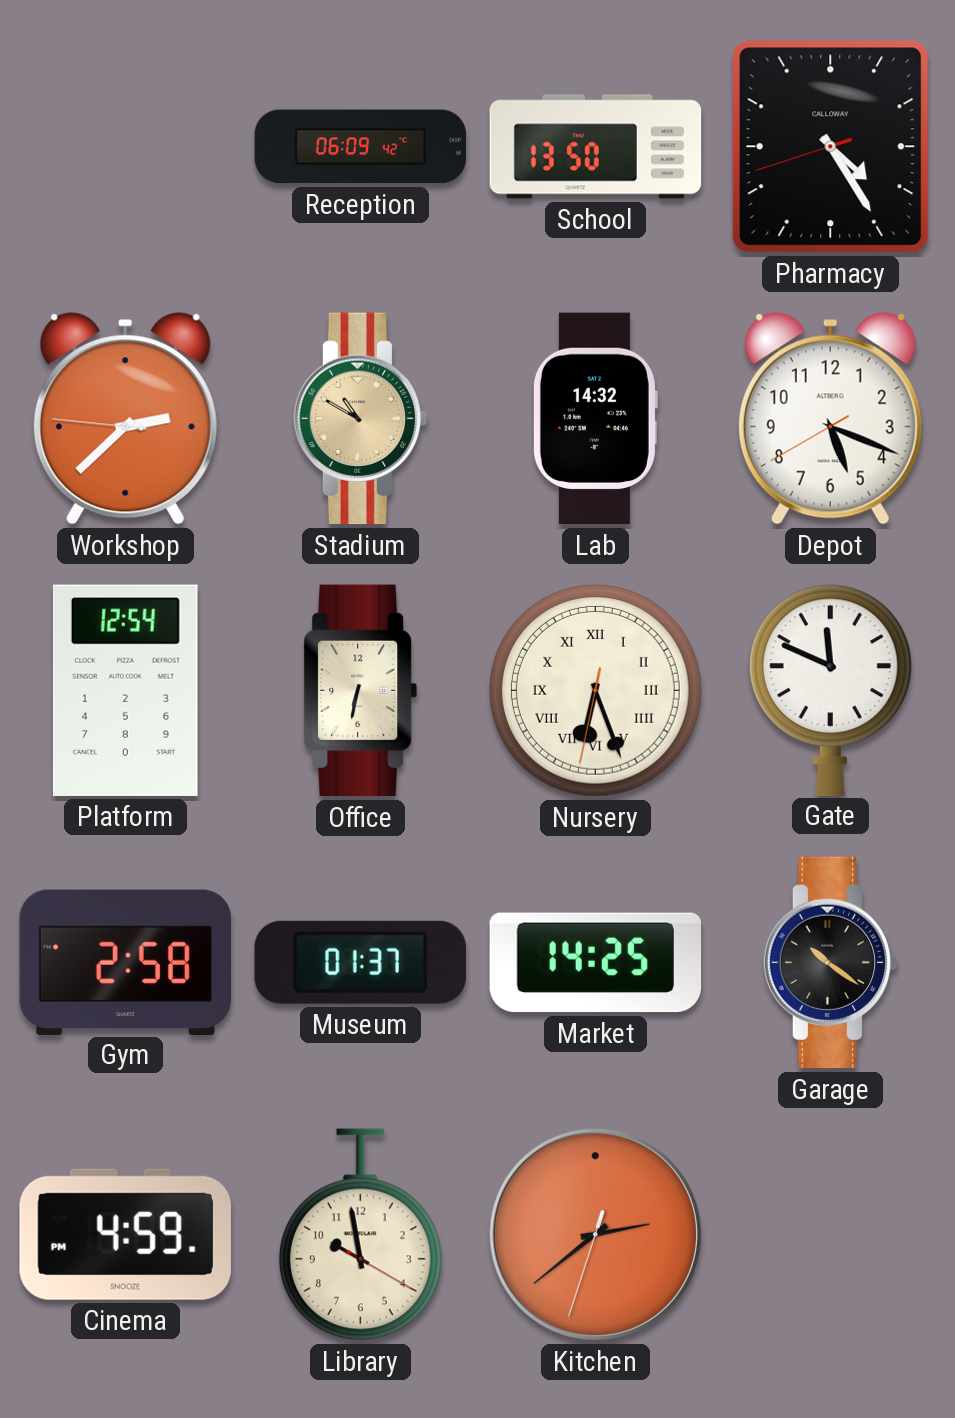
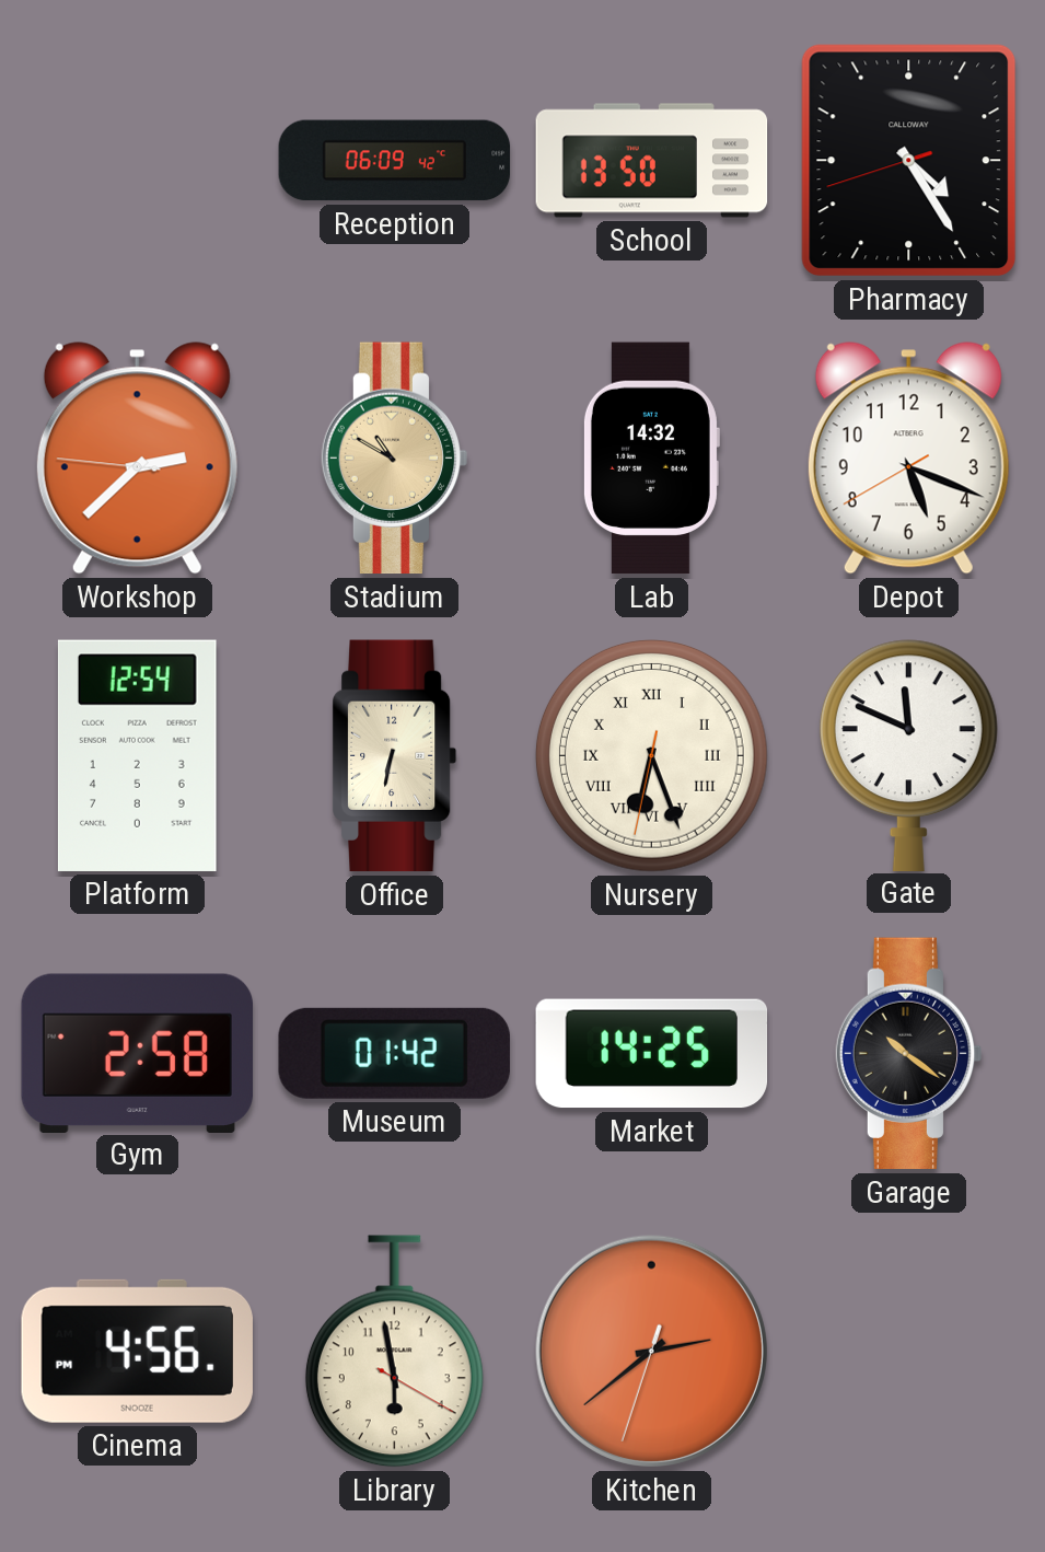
Museum: 01:37 -> 01:42 (394, 1053)
Cinema: 4:59 -> 4:56 (137, 1351)
Library: 9:58 -> 5:58 (394, 1352)
